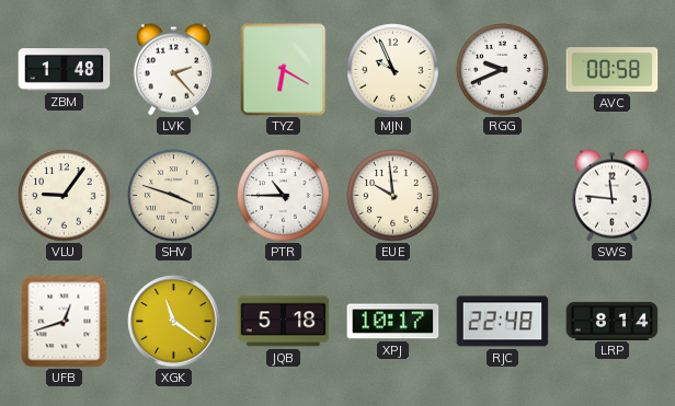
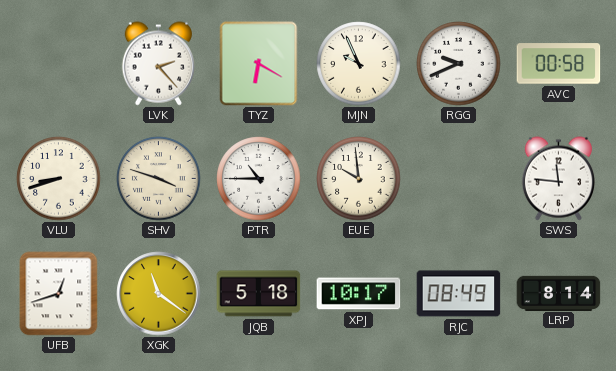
ZBM: 1:48 -> none (65, 70)
VLU: 9:06 -> 8:42 (59, 179)
RJC: 22:48 -> 08:49 (459, 294)
